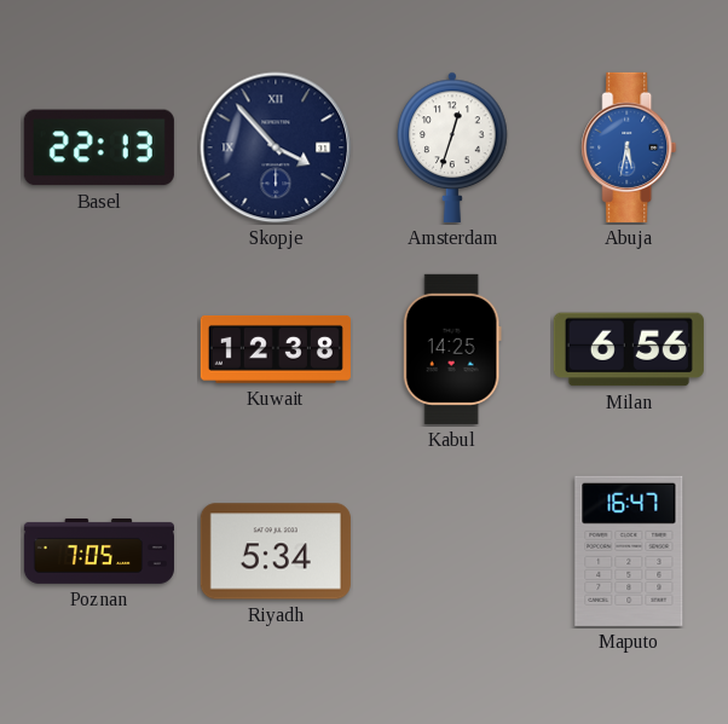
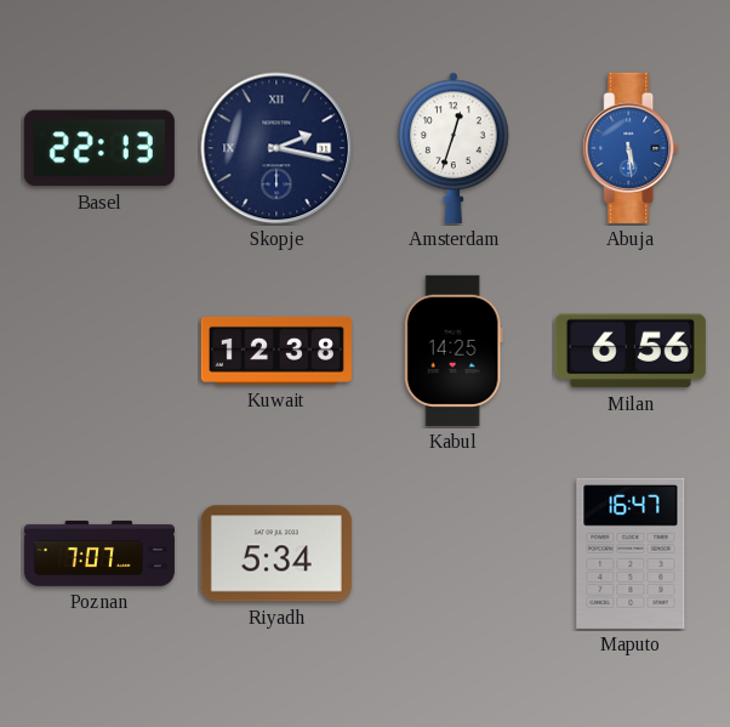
Skopje: 3:53 -> 2:17 (276, 148)
Abuja: 5:32 -> 5:29 (631, 148)
Poznan: 7:05 -> 7:07 (99, 553)
